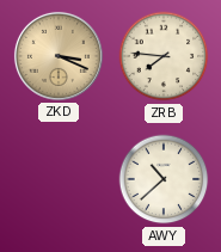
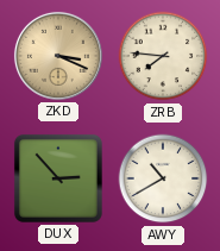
DUX: none -> 2:53 (58, 178)
AWY: 10:38 -> 10:40 (163, 178)
